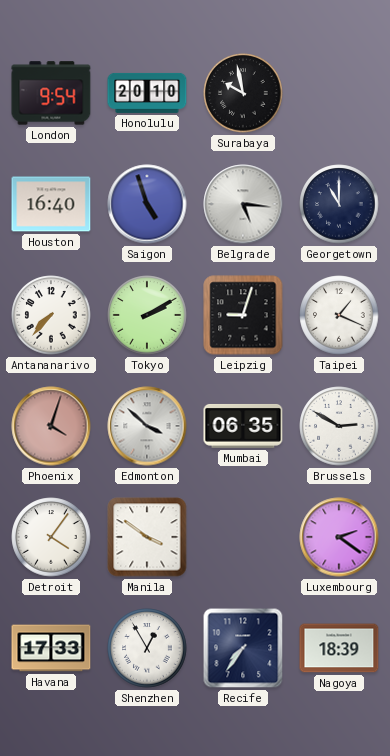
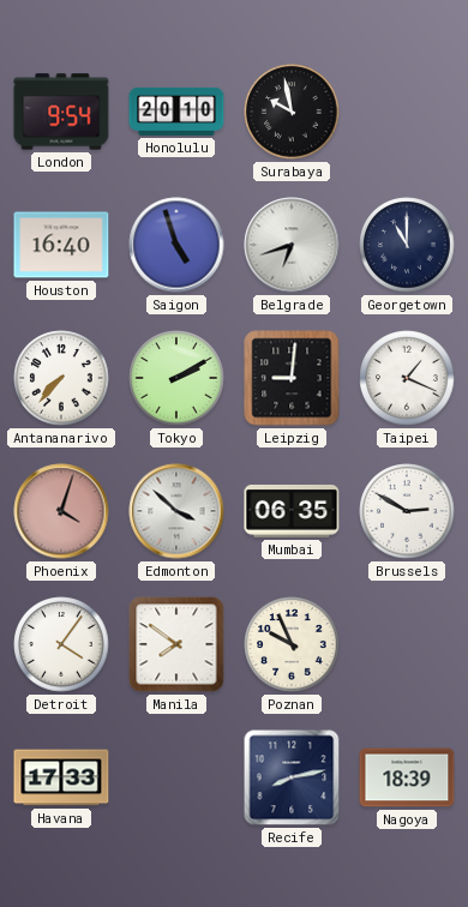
Belgrade: 5:16 -> 6:42 (292, 245)
Leipzig: 9:03 -> 9:01 (292, 378)
Manila: 3:51 -> 7:51 (176, 644)
Poznan: none -> 9:56 (292, 644)
Luxembourg: 2:21 -> none (339, 537)
Shenzhen: 12:55 -> none (147, 648)
Recife: 7:36 -> 8:13 (292, 777)
